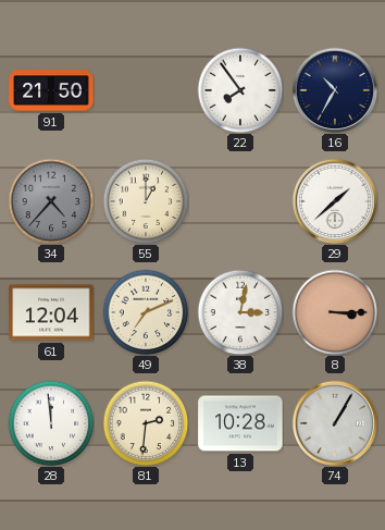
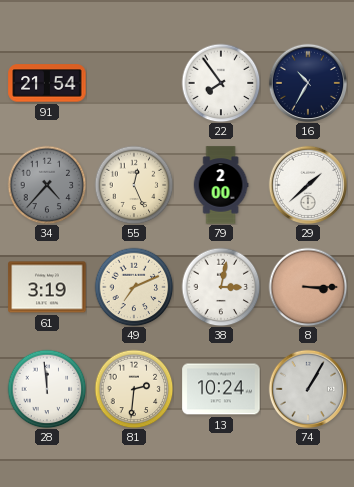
91: 21:50 -> 21:54 (47, 83)
55: 1:00 -> 12:26 (134, 185)
79: none -> 2:00 (221, 185)
61: 12:04 -> 3:19 (47, 287)
13: 10:28 -> 10:24 (221, 389)
